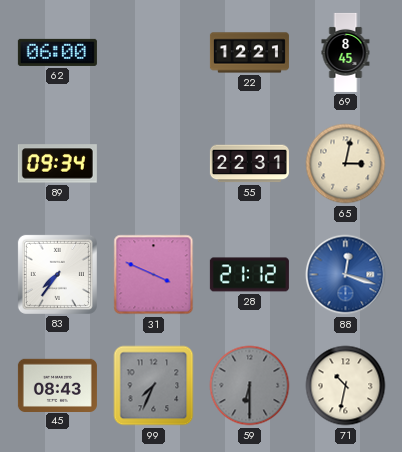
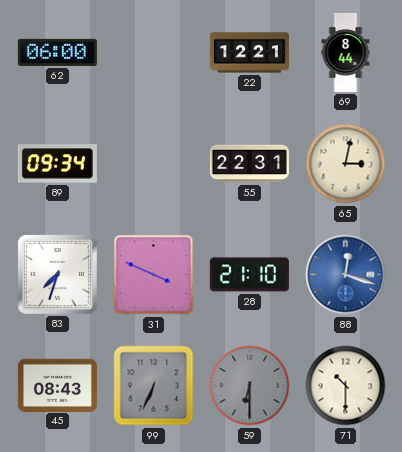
69: 8:45 -> 8:44 (346, 52)
83: 7:36 -> 7:33 (57, 274)
28: 21:12 -> 21:10 (249, 275)
99: 7:34 -> 6:34 (154, 386)
71: 10:32 -> 10:30 (346, 386)
